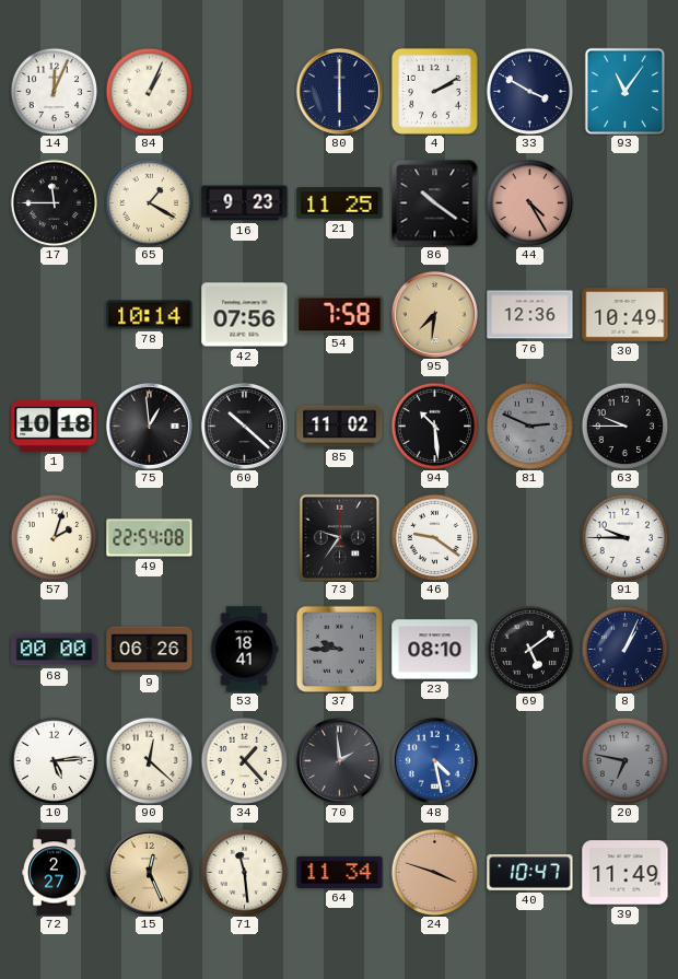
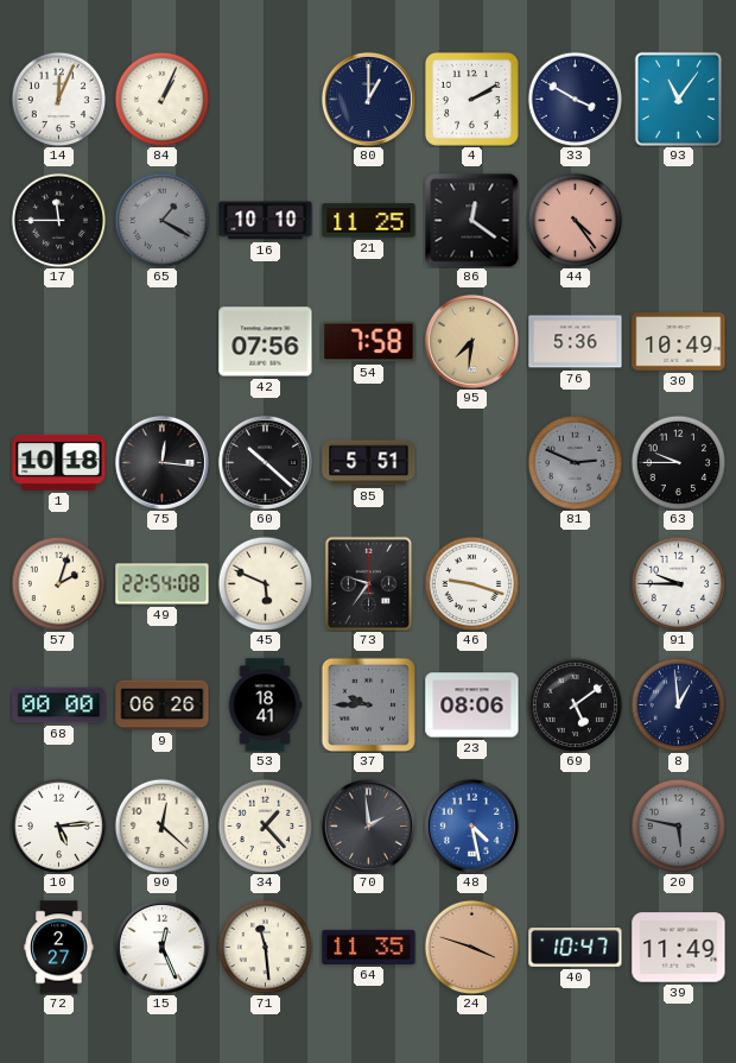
80: 6:00 -> 1:00 (368, 99)
65 dial: cream -> grey (161, 220)
16: 9:23 -> 10:10 (266, 221)
86: 10:21 -> 12:21 (471, 220)
44: 4:25 -> 4:24 (575, 220)
78: 10:14 -> none (150, 315)
76: 12:36 -> 5:36 (576, 342)
75: 12:59 -> 12:16 (161, 462)
85: 11:02 -> 5:51 (369, 463)
94: 10:29 -> none (434, 426)
45: none -> 5:49 (265, 583)
46: 9:21 -> 9:18 (471, 583)
23: 08:10 -> 08:06 (472, 705)
8: 1:04 -> 12:59 (678, 704)
20: 6:47 -> 5:47 (678, 825)
15 dial: champagne -> white (161, 947)
64: 11:34 -> 11:35 (369, 947)
